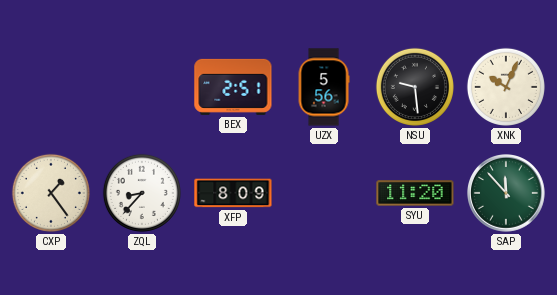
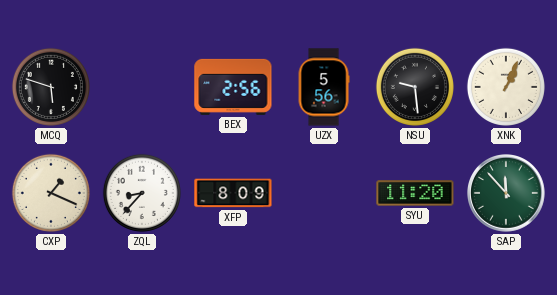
MCQ: none -> 5:48 (51, 87)
BEX: 2:51 -> 2:56 (233, 87)
XNK: 10:04 -> 1:04 (506, 87)
CXP: 1:24 -> 1:19 (51, 193)
